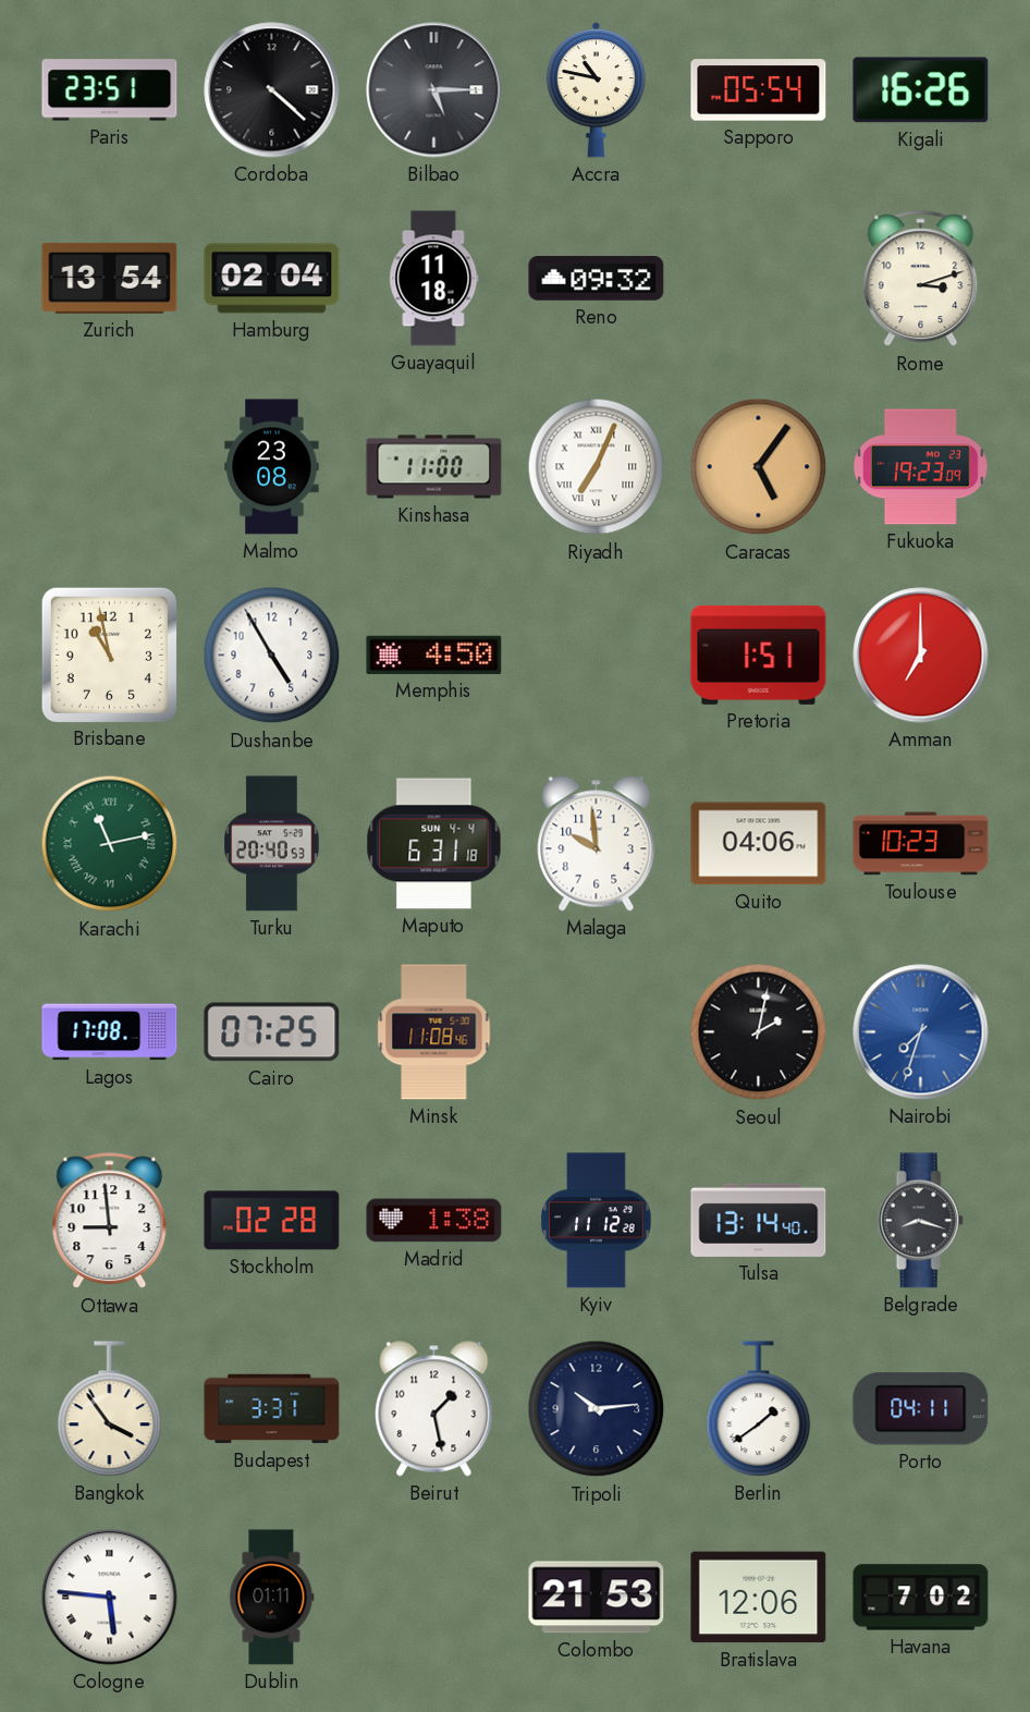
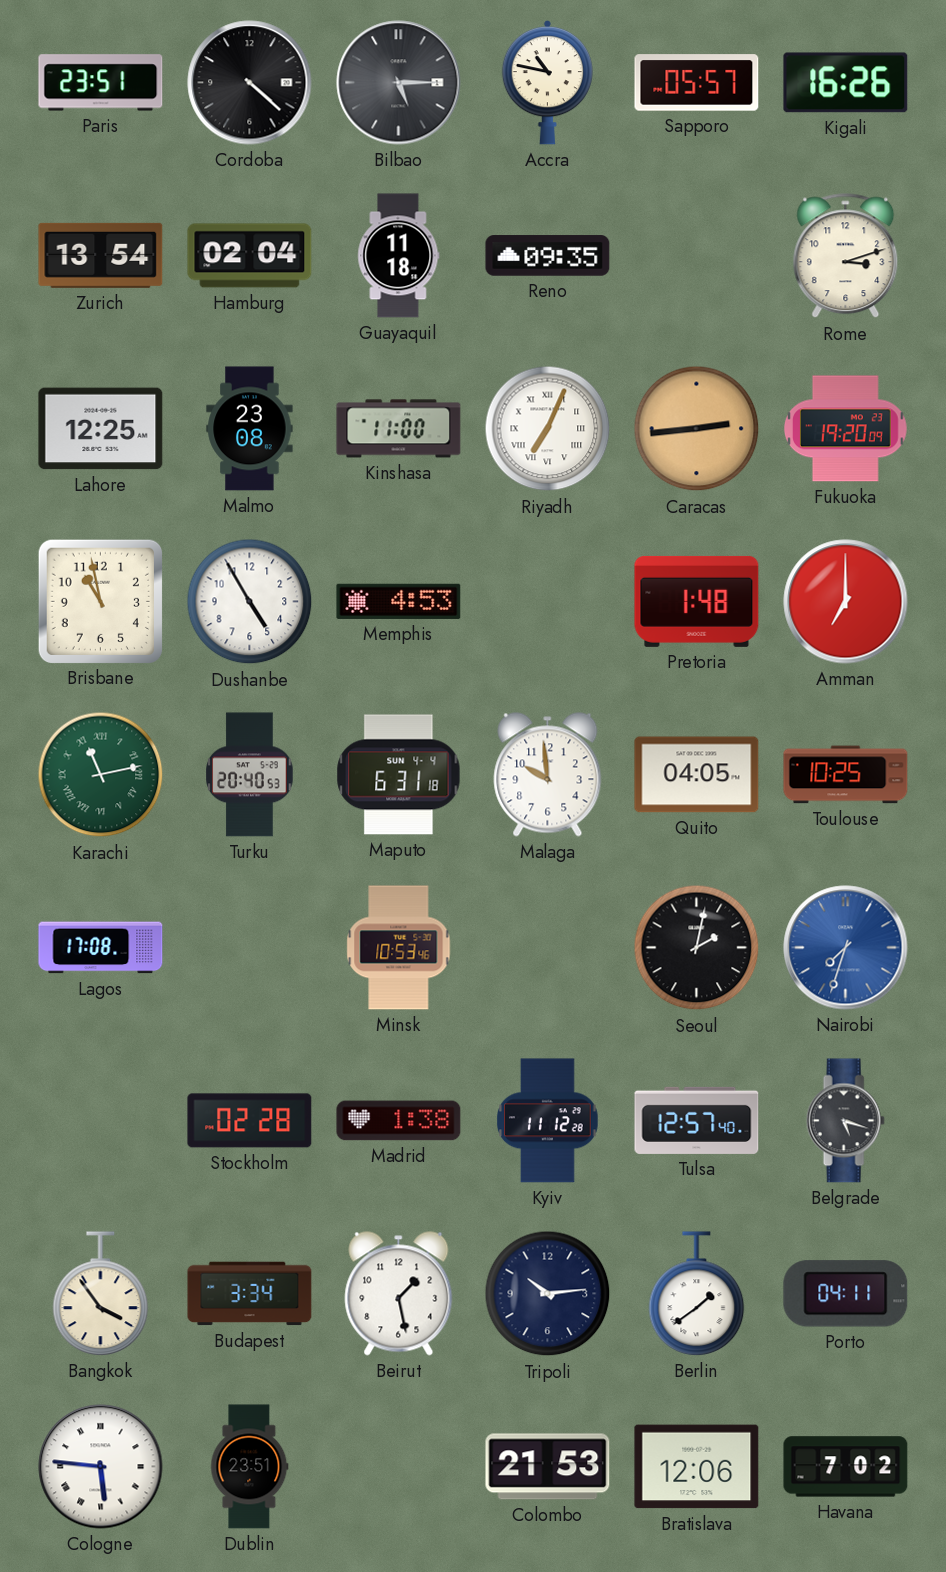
Sapporo: 05:54 -> 05:57 (697, 83)
Reno: 09:32 -> 09:35 (548, 256)
Lahore: none -> 12:25 (101, 429)
Caracas: 5:06 -> 2:44 (697, 429)
Fukuoka: 19:23 -> 19:20 (846, 429)
Memphis: 4:50 -> 4:53 (399, 601)
Pretoria: 1:51 -> 1:48 (697, 601)
Quito: 04:06 -> 04:05 (697, 775)
Toulouse: 10:23 -> 10:25 (846, 775)
Cairo: 07:25 -> none (272, 1032)
Minsk: 11:08 -> 10:53 (399, 948)
Ottawa: 8:59 -> none (110, 1221)
Tulsa: 13:14 -> 12:57 (697, 1120)
Belgrade: 8:18 -> 5:18 (845, 1121)
Budapest: 3:31 -> 3:34 (250, 1294)
Dublin: 01:11 -> 23:51 (250, 1467)
